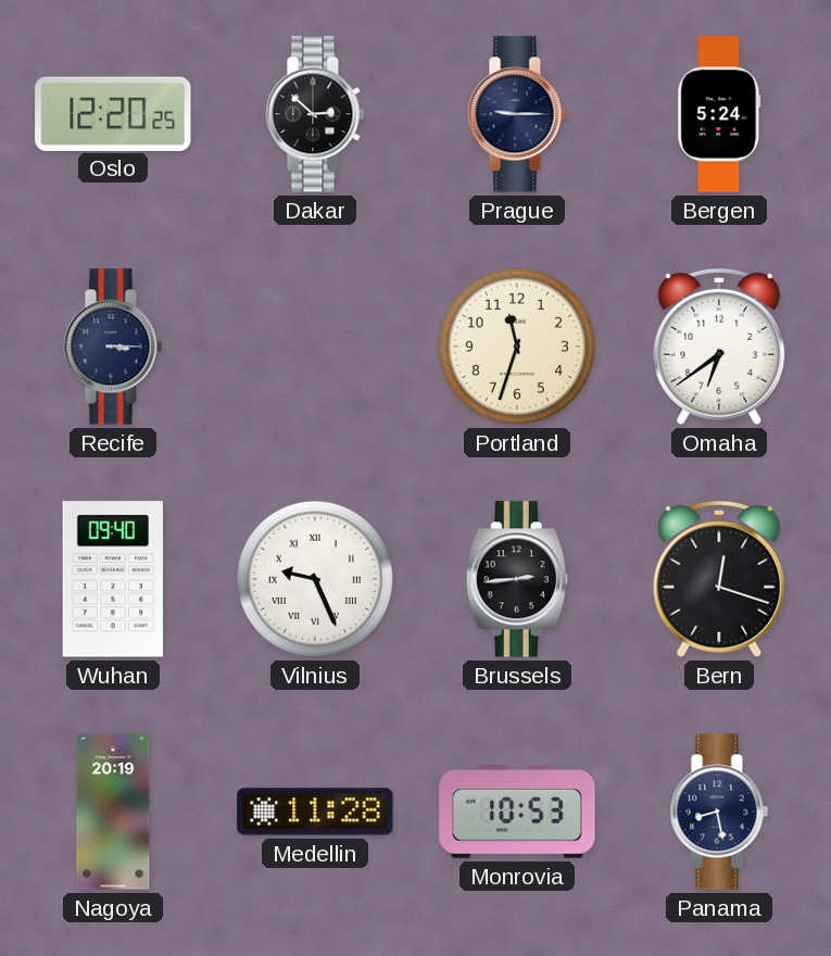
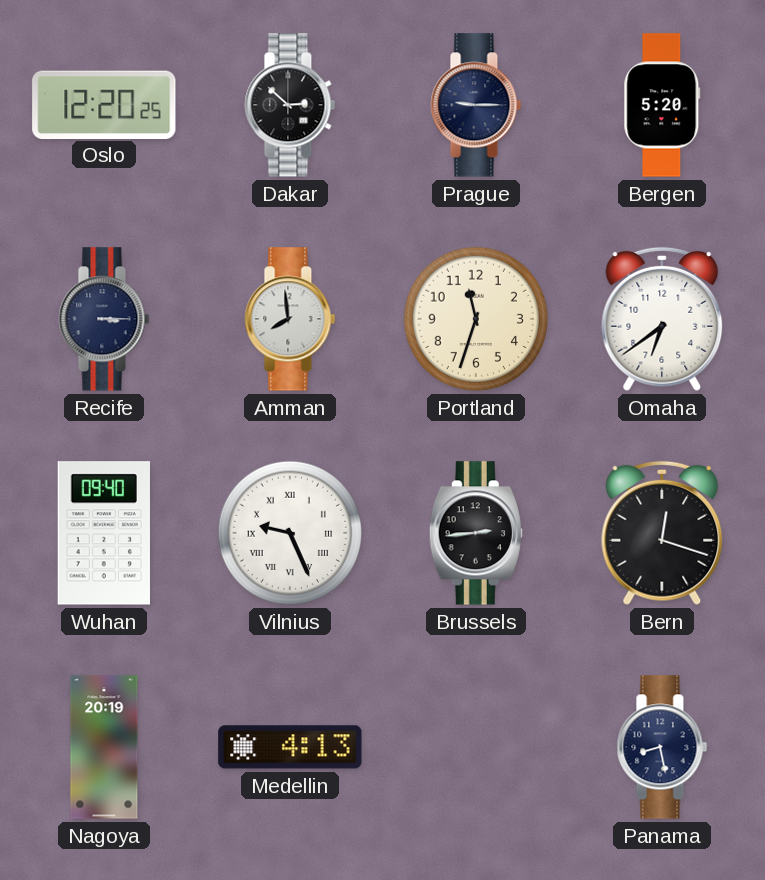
Bergen: 5:24 -> 5:20 (662, 105)
Amman: none -> 7:59 (290, 319)
Medellin: 11:28 -> 4:13 (290, 747)
Monrovia: 10:53 -> none (517, 813)
